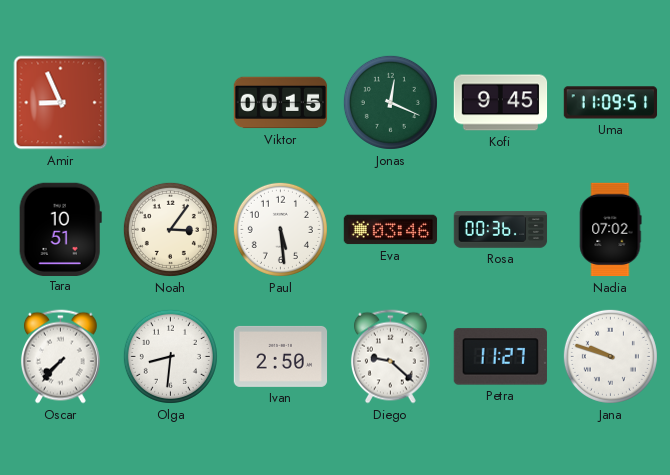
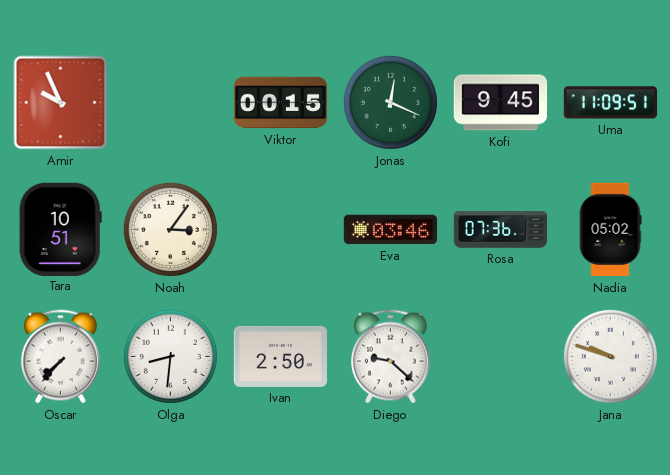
Amir: 8:56 -> 9:56 (61, 103)
Paul: 5:29 -> none (280, 229)
Rosa: 00:36 -> 07:36 (501, 230)
Nadia: 07:02 -> 05:02 (610, 230)
Petra: 11:27 -> none (500, 357)
